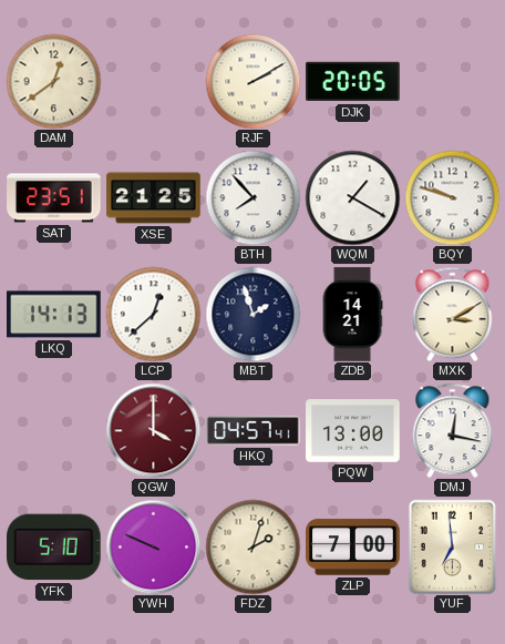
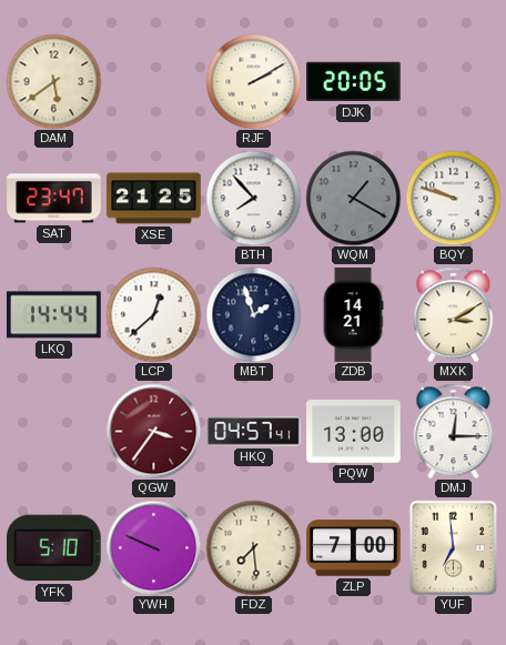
DAM: 12:39 -> 5:39 (53, 81)
SAT: 23:51 -> 23:47 (54, 199)
WQM dial: white -> grey (353, 198)
LKQ: 14:13 -> 14:44 (54, 315)
QGW: 4:00 -> 3:36 (153, 431)
DMJ: 12:17 -> 12:15 (454, 431)
FDZ: 2:03 -> 7:29 (253, 547)
